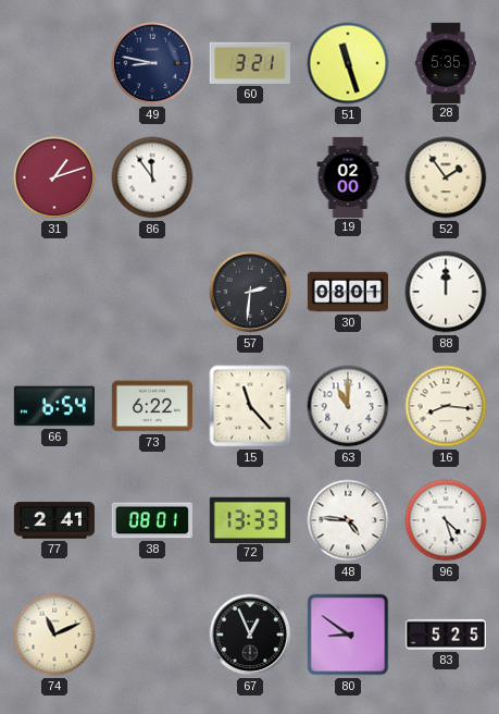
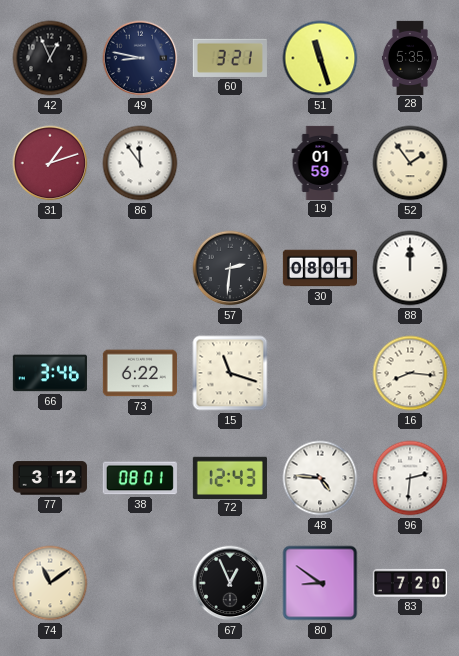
42: none -> 12:56 (50, 58)
19: 02:00 -> 01:59 (320, 162)
66: 6:54 -> 3:46 (50, 373)
15: 11:23 -> 11:18 (230, 373)
63: 11:00 -> none (348, 406)
77: 2:41 -> 3:12 (50, 478)
72: 13:33 -> 12:43 (230, 477)
96: 4:27 -> 2:31 (410, 478)
74: 11:11 -> 11:09 (50, 583)
83: 5:25 -> 7:20 (409, 583)
